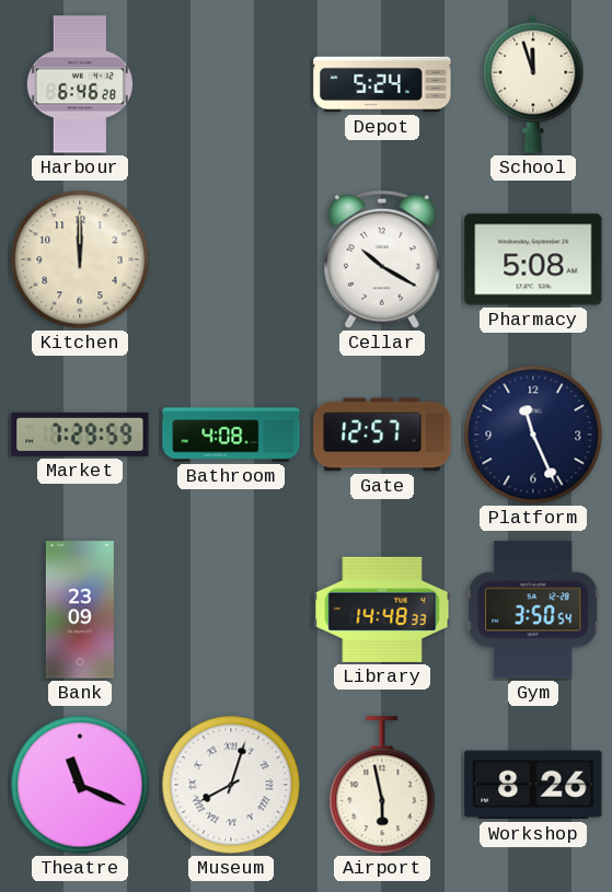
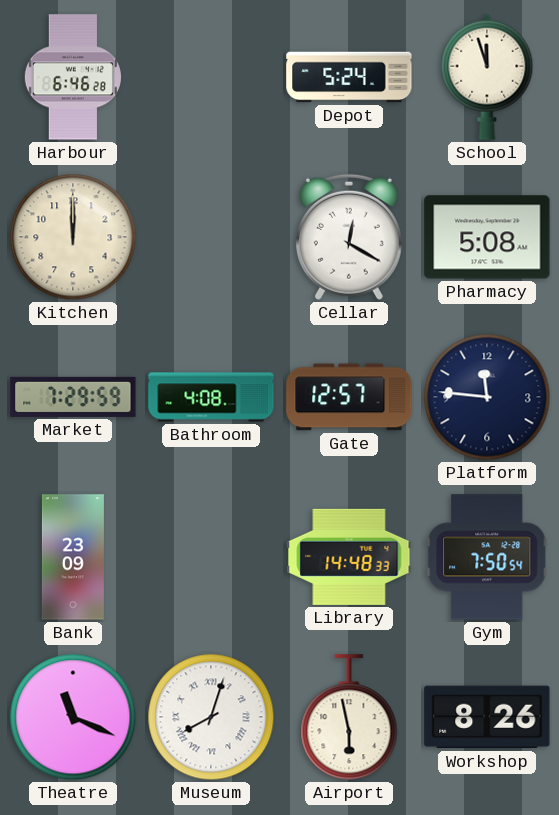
Cellar: 10:20 -> 12:20 (349, 237)
Platform: 11:26 -> 11:46 (487, 397)
Gym: 3:50 -> 7:50 (487, 557)
